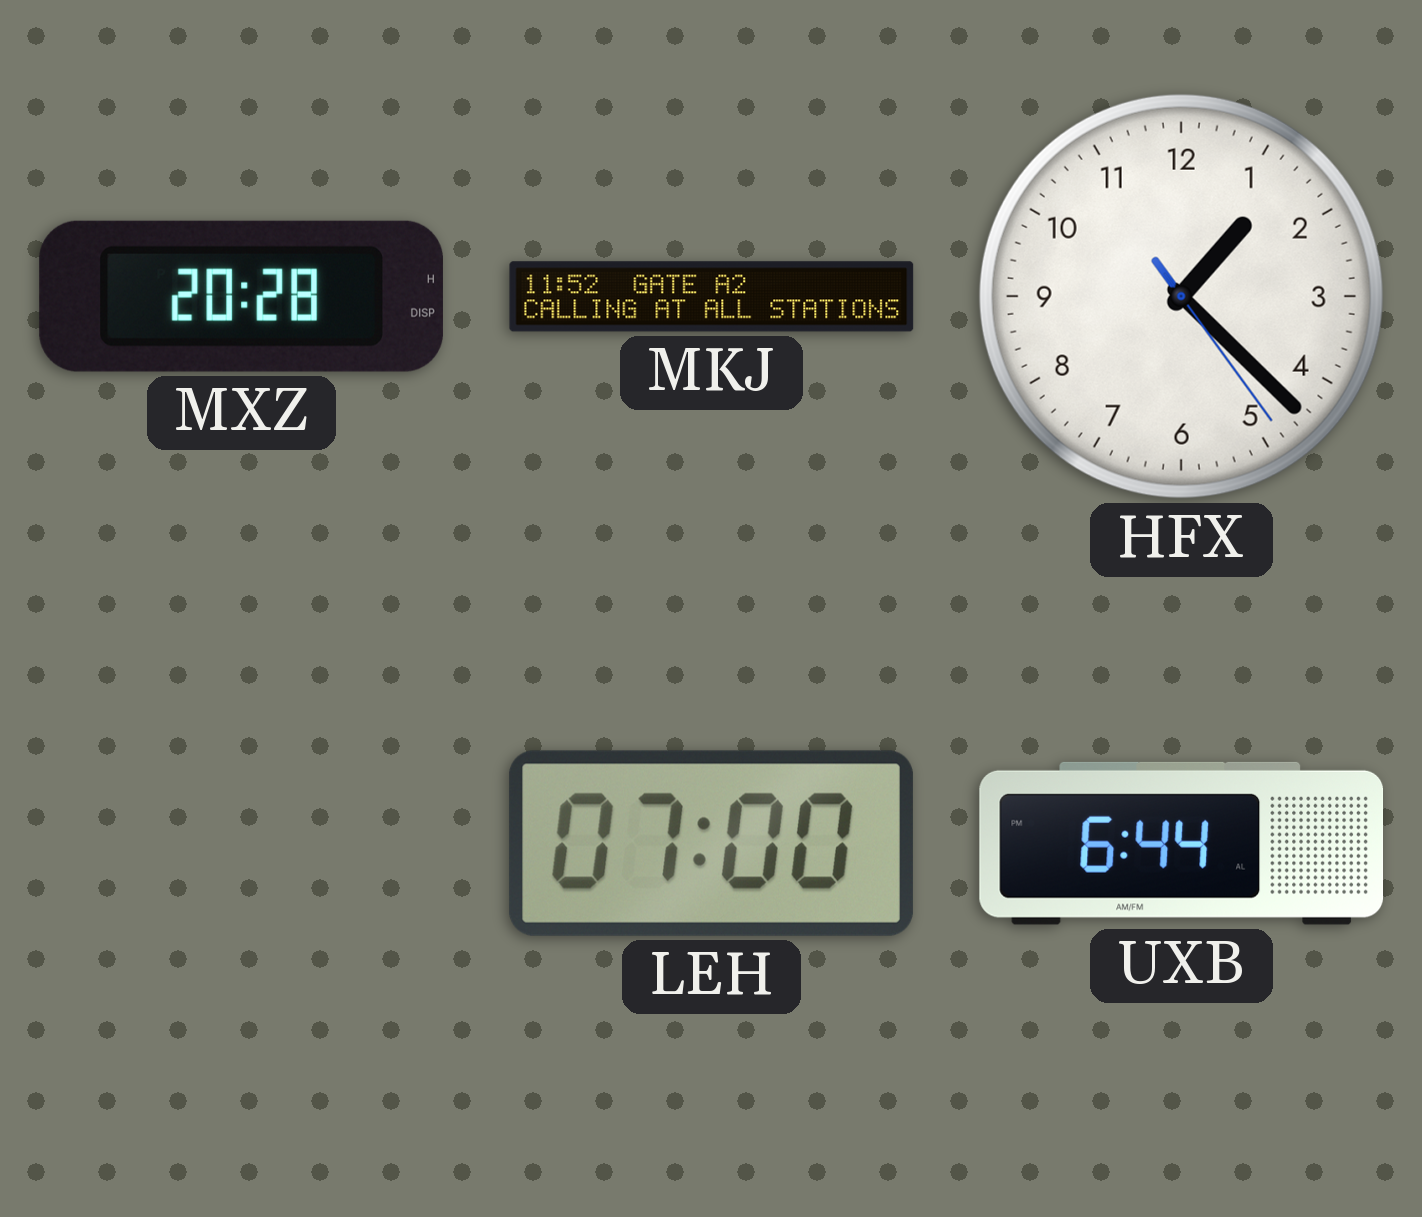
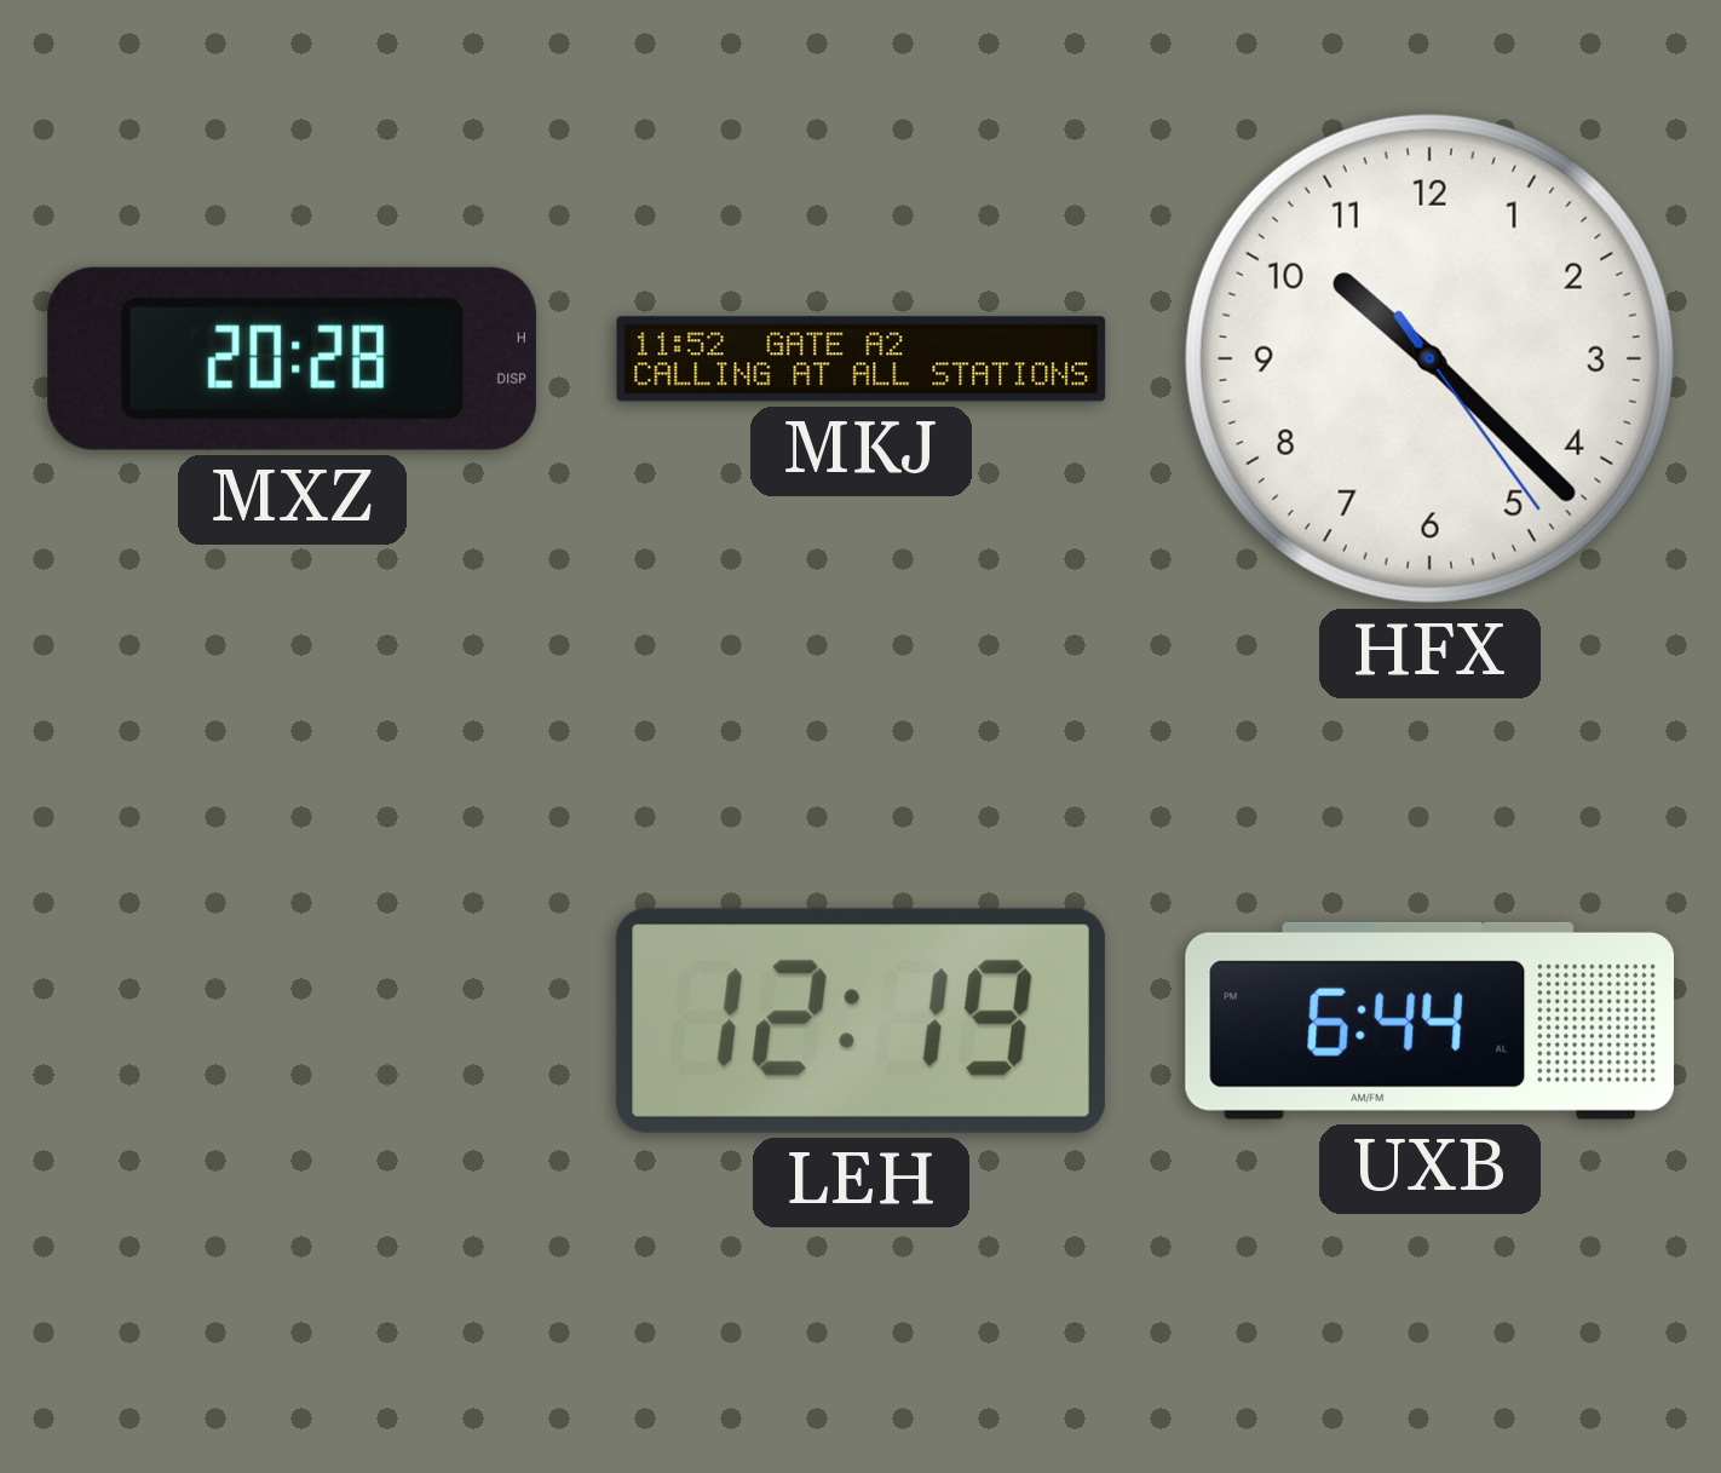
HFX: 1:22 -> 10:22 (1429, 358)
LEH: 07:00 -> 12:19 (860, 1020)
